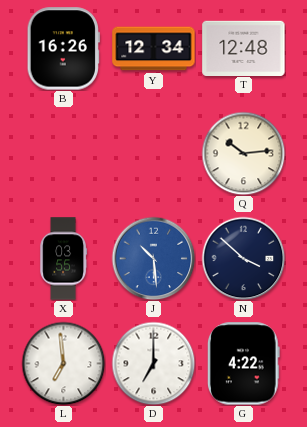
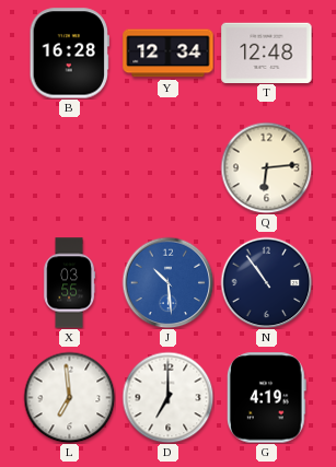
B: 16:26 -> 16:28 (69, 54)
Q: 10:14 -> 6:14 (266, 167)
N: 3:52 -> 10:54 (266, 282)
G: 4:22 -> 4:19 (266, 398)
